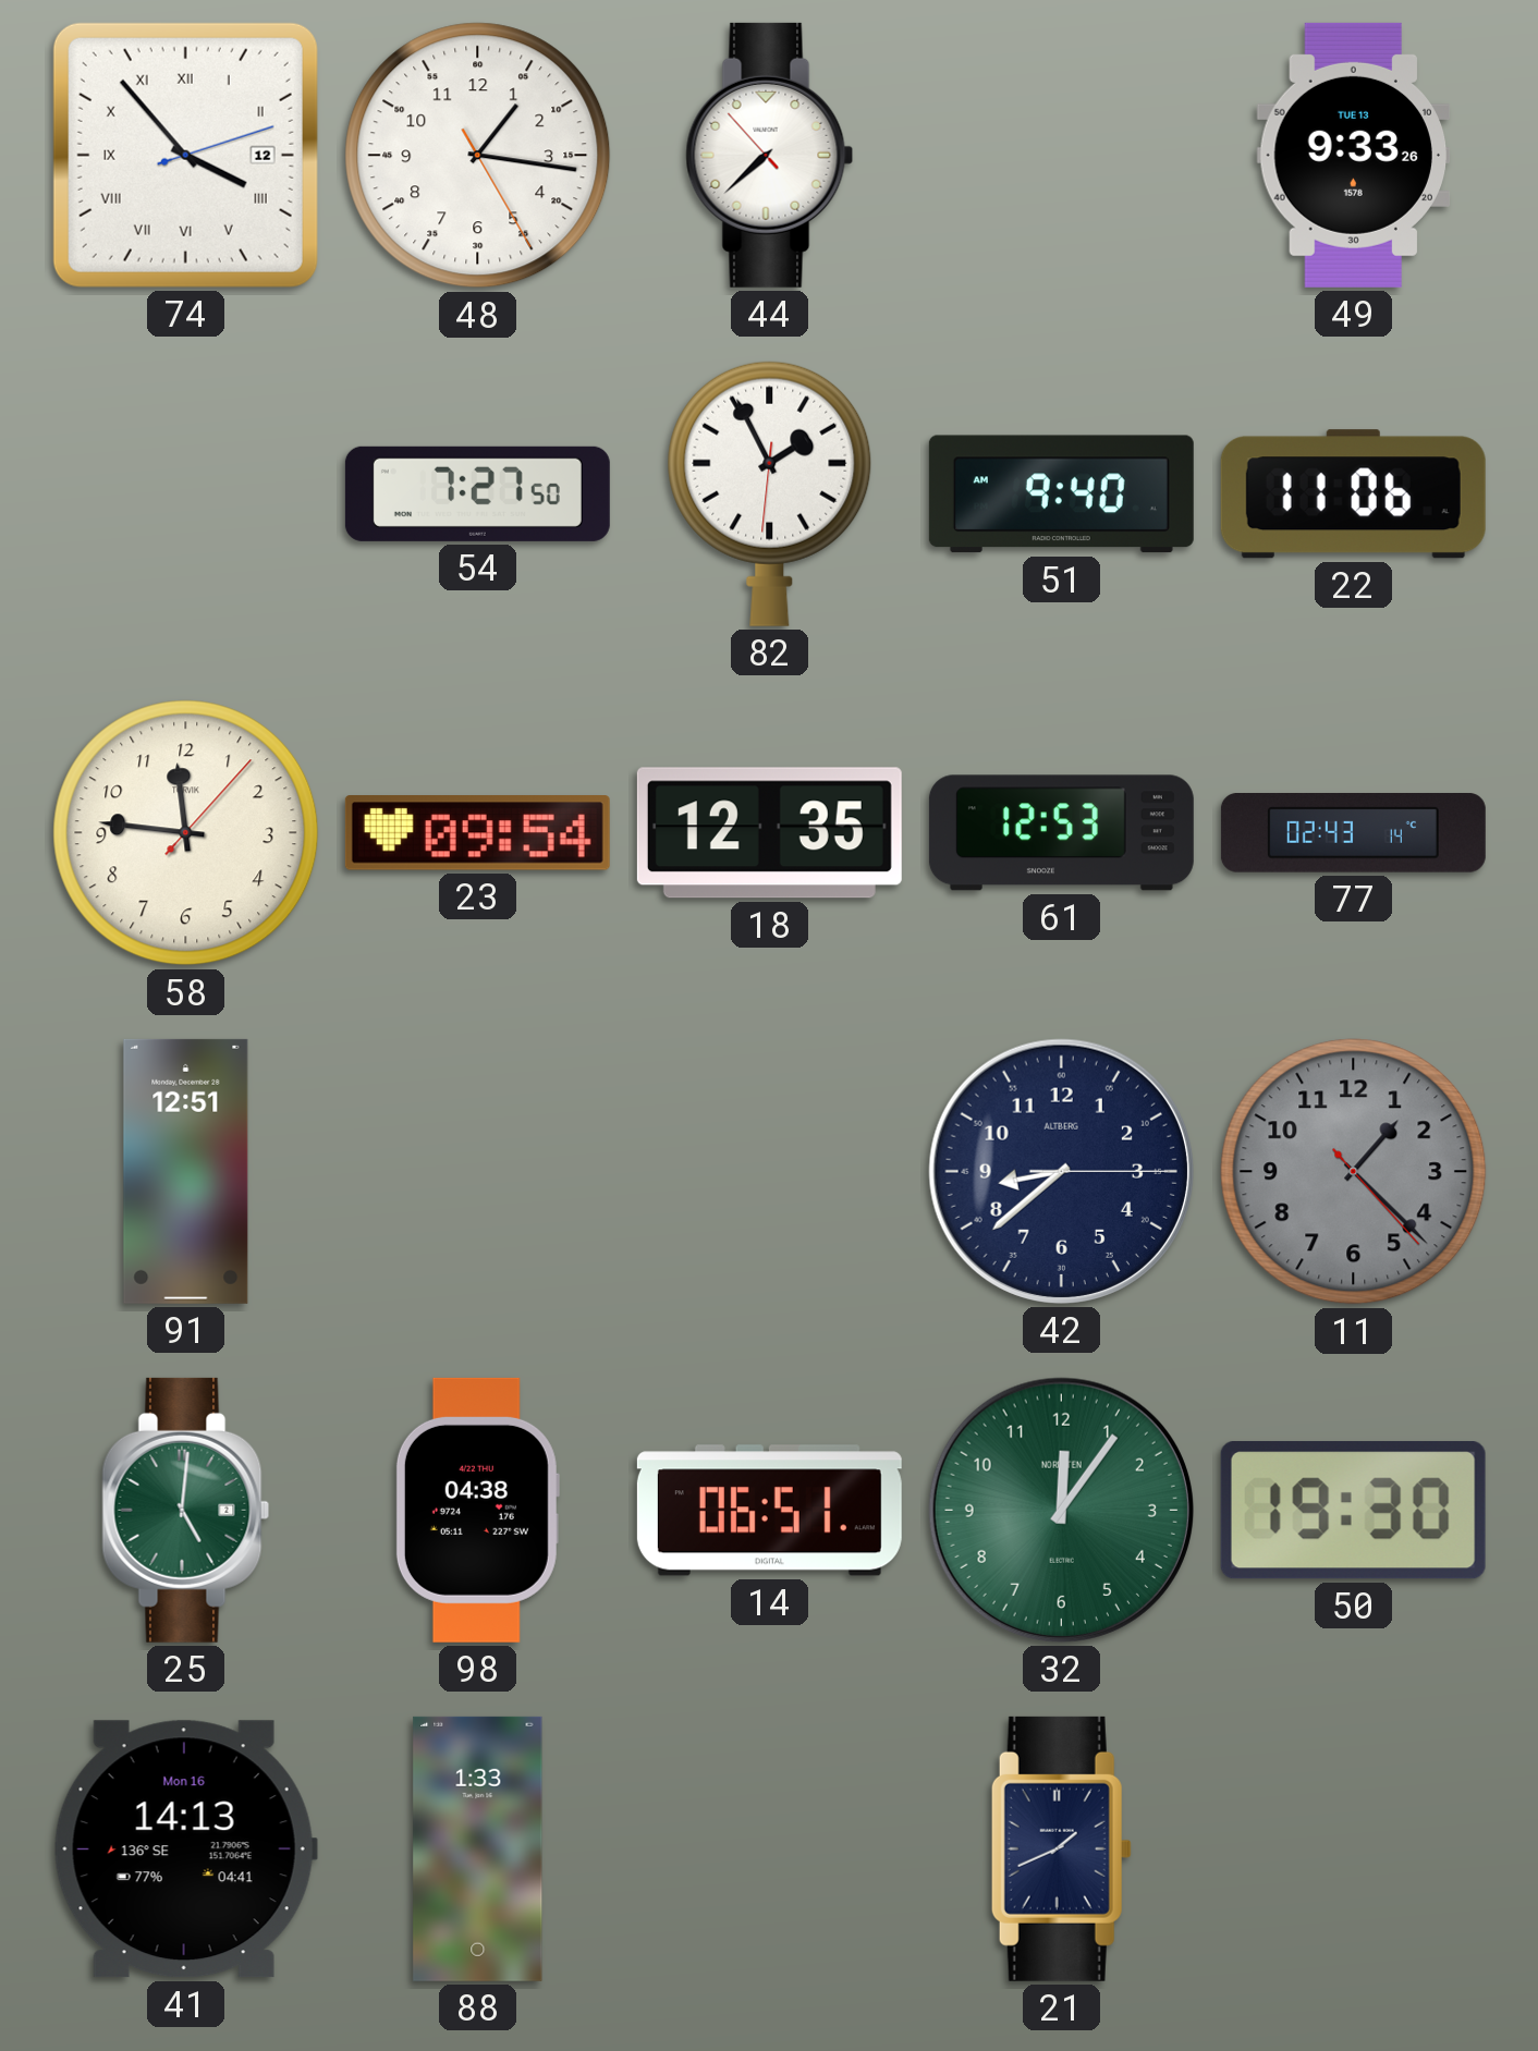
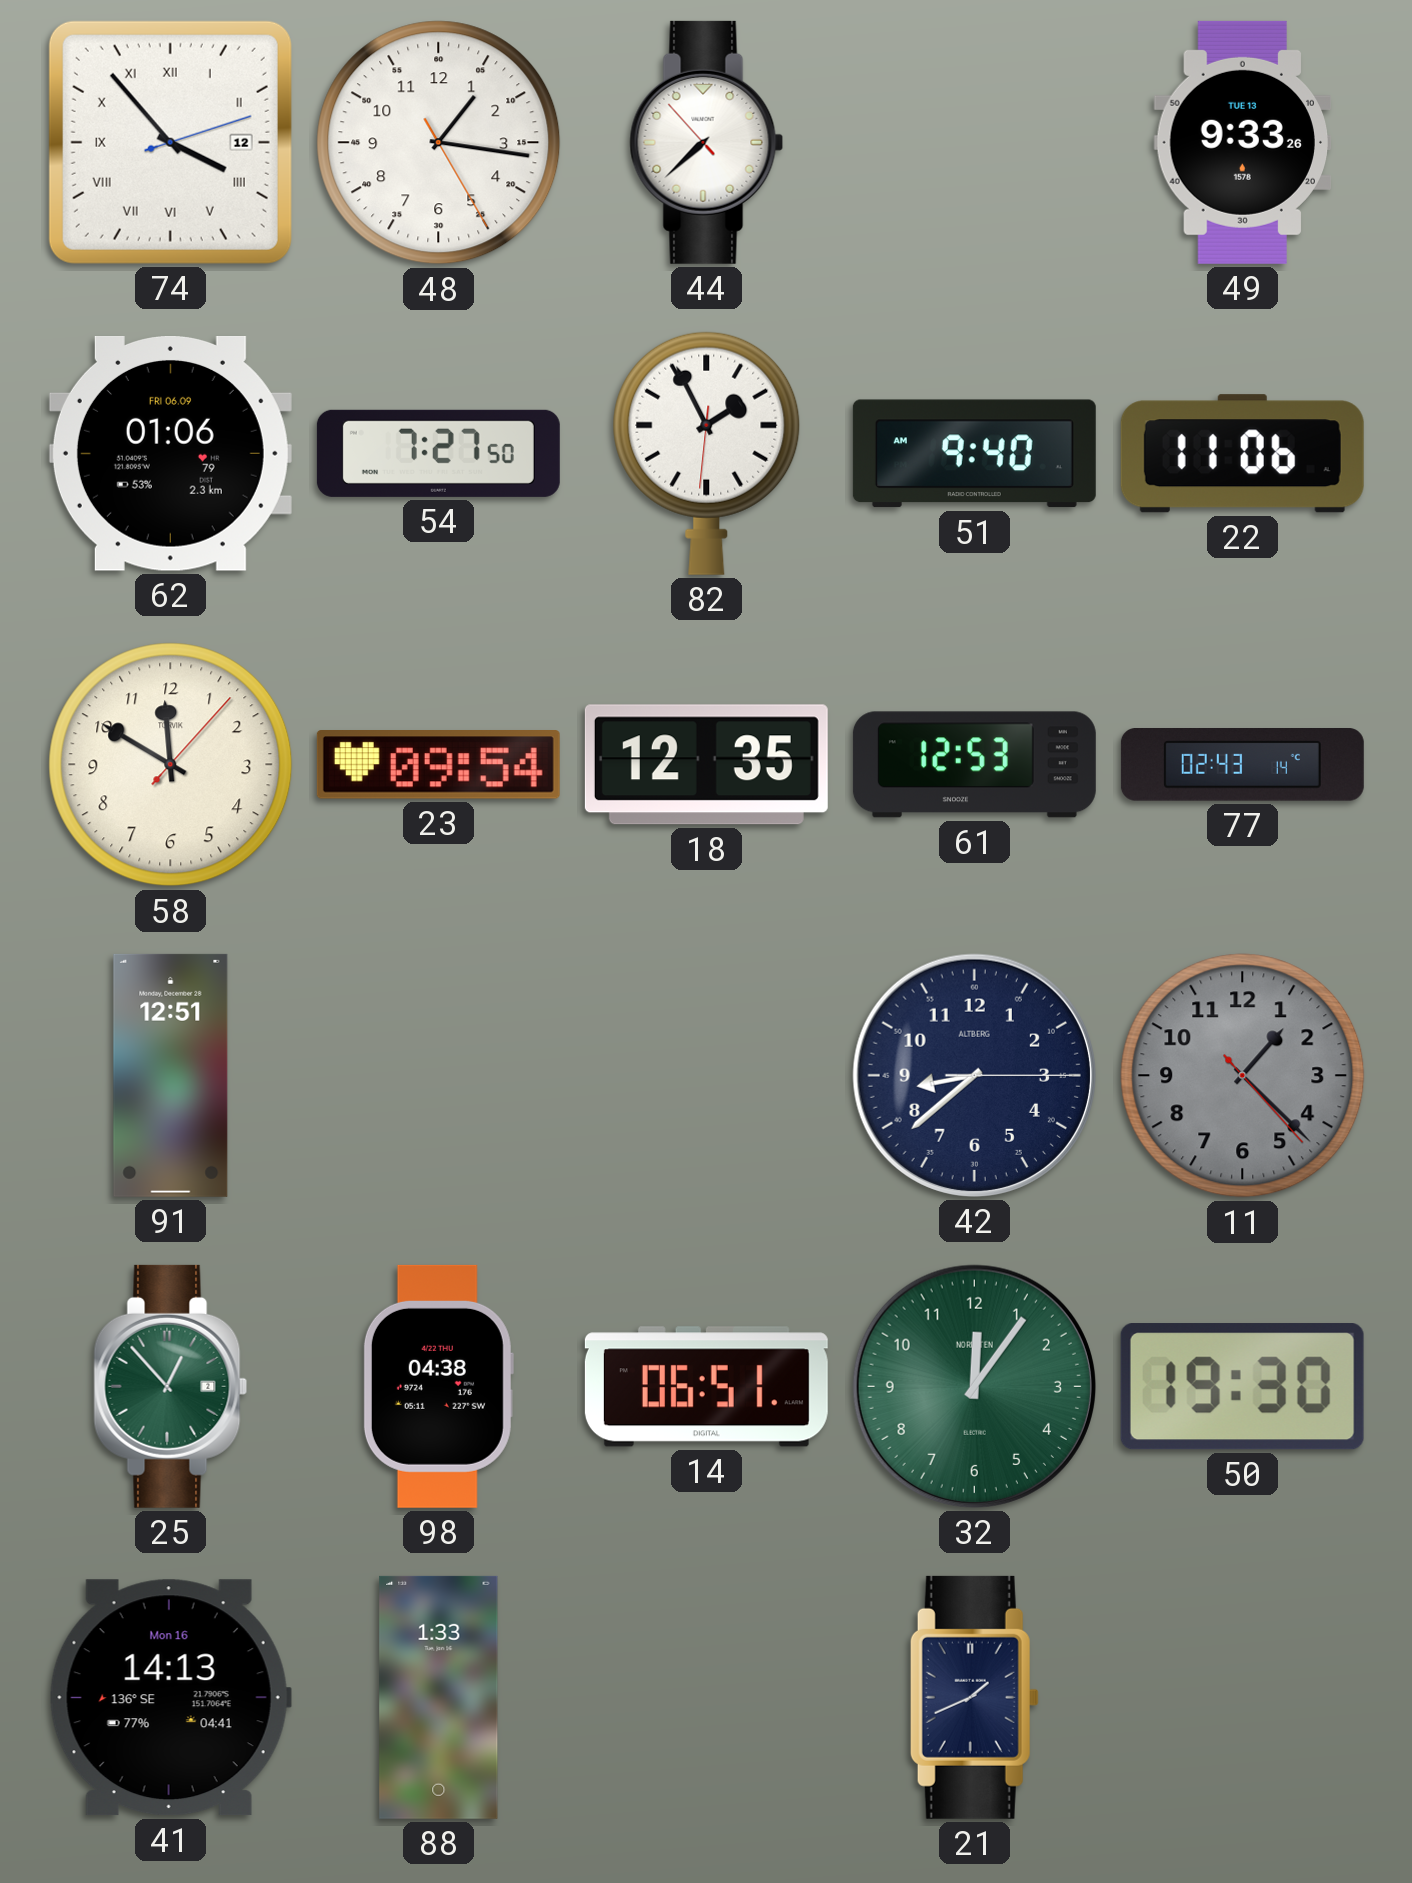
62: none -> 01:06 (170, 454)
58: 11:46 -> 11:50 (171, 765)
25: 5:01 -> 12:53 (171, 1386)
